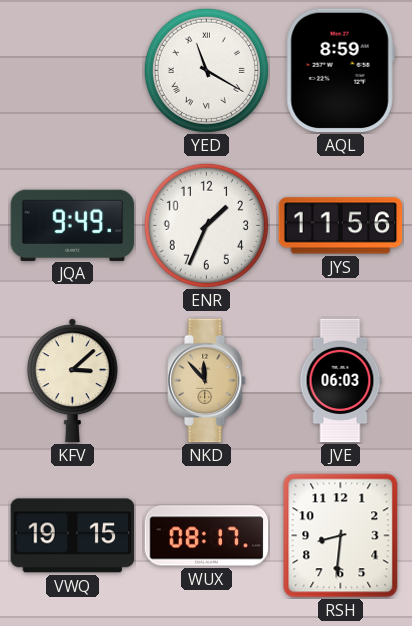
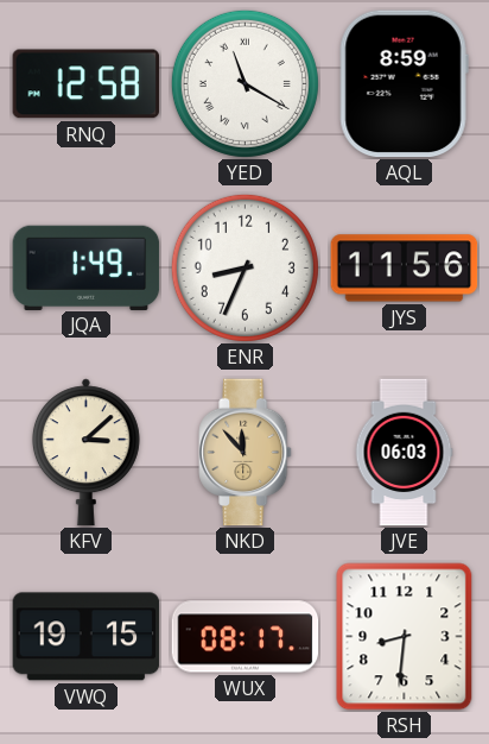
RNQ: none -> 12:58 (87, 84)
JQA: 9:49 -> 1:49 (87, 267)
ENR: 1:34 -> 8:34 (244, 267)
